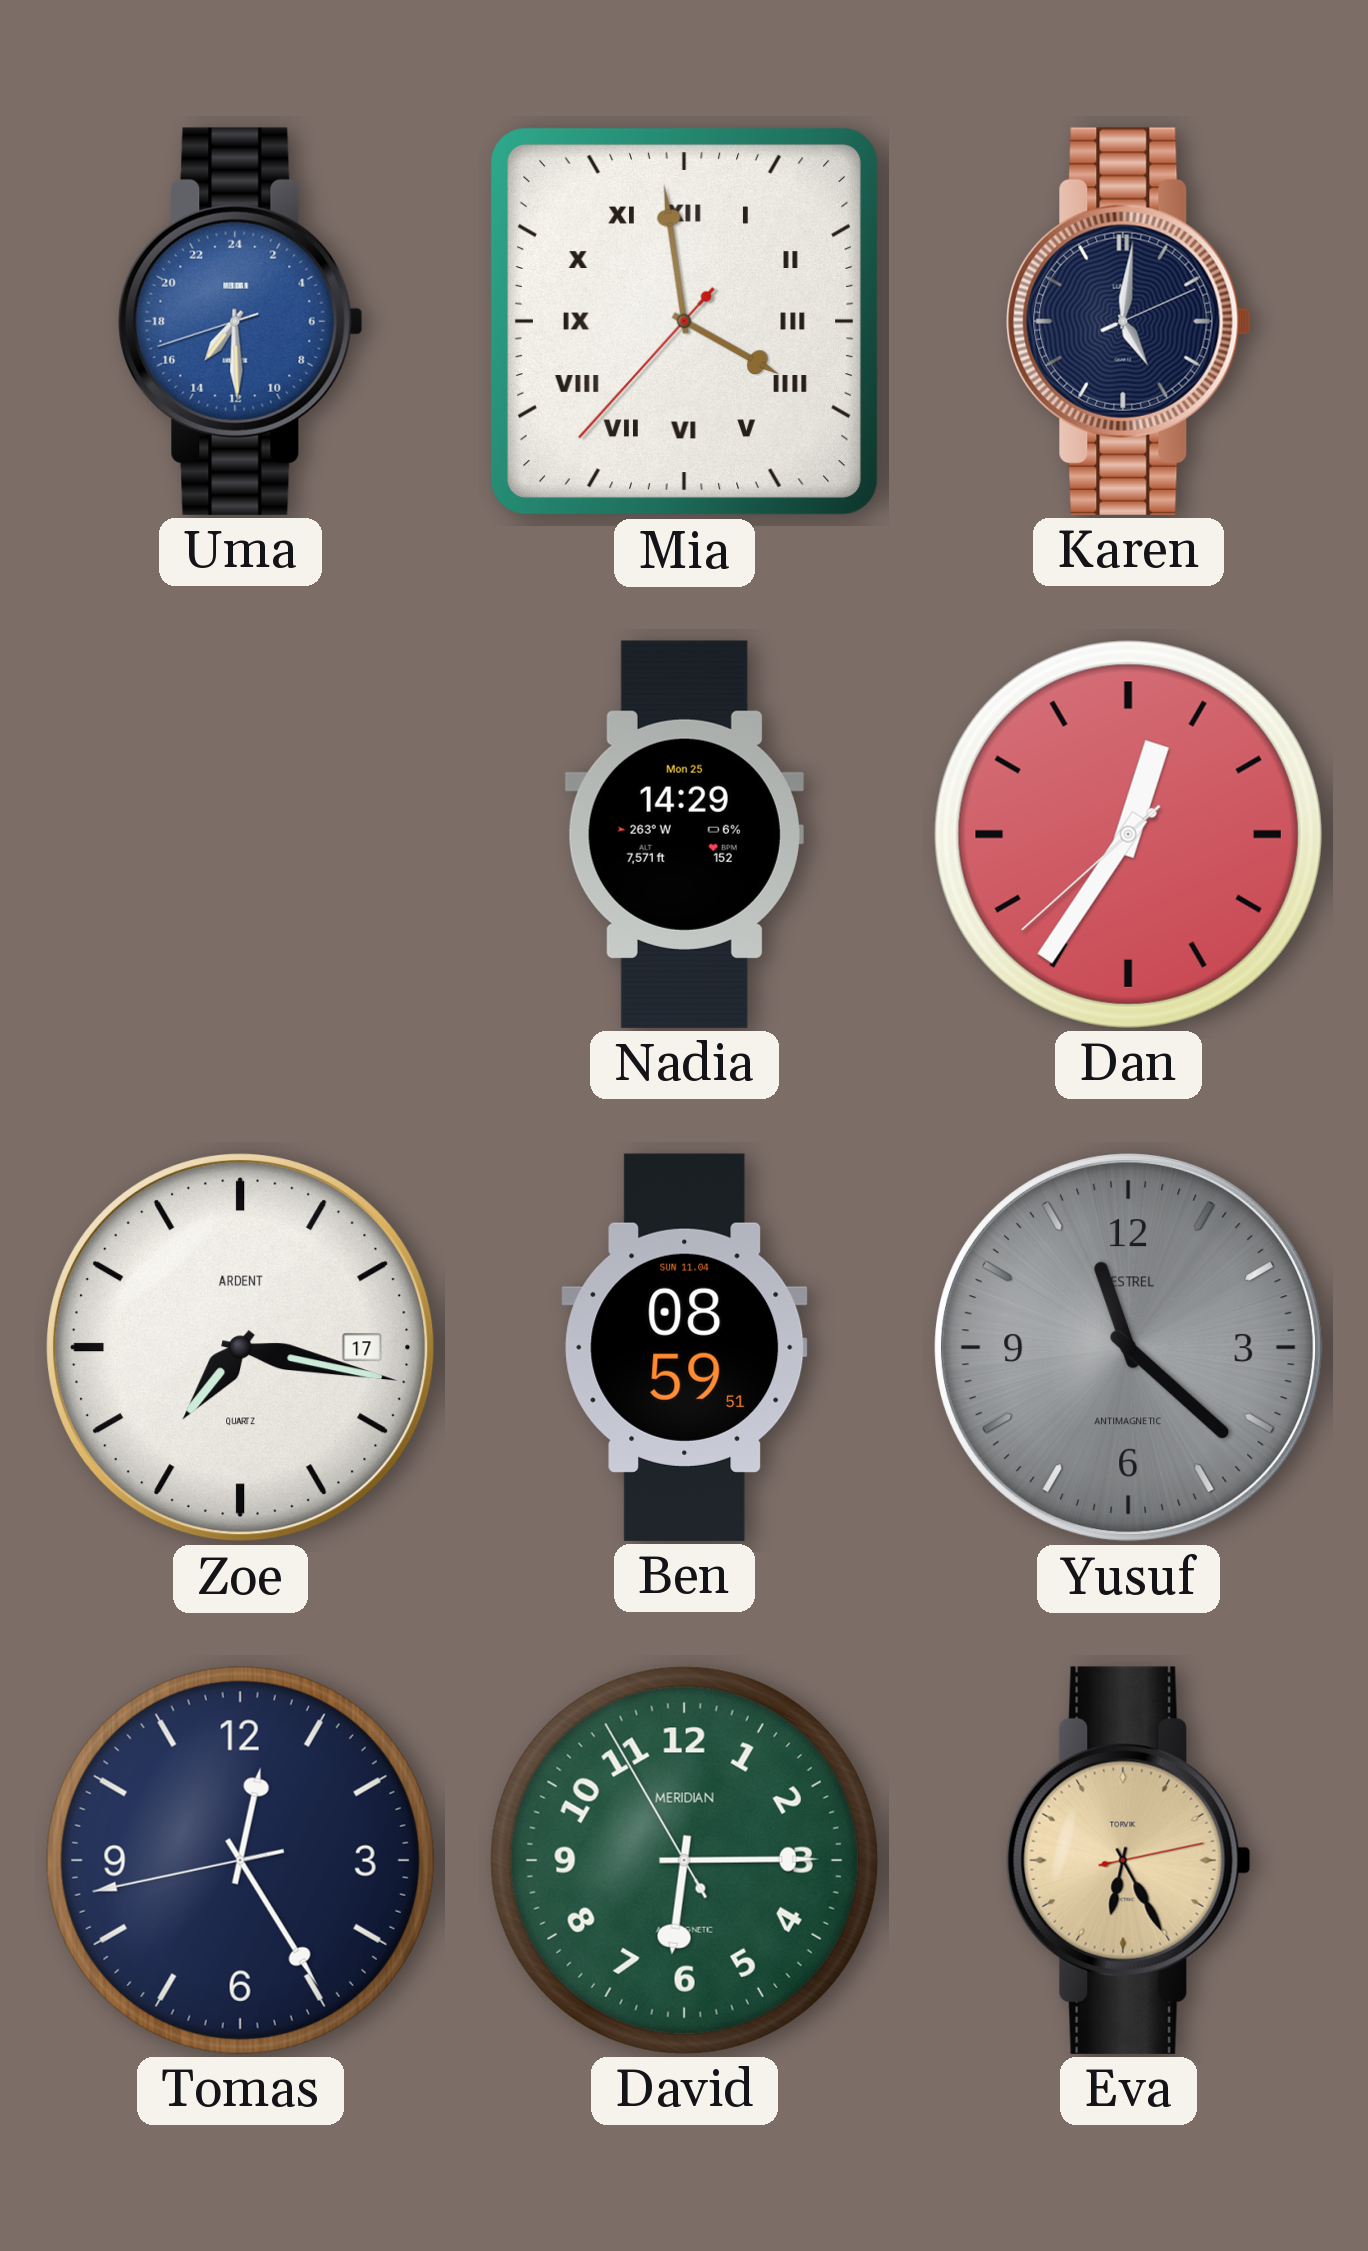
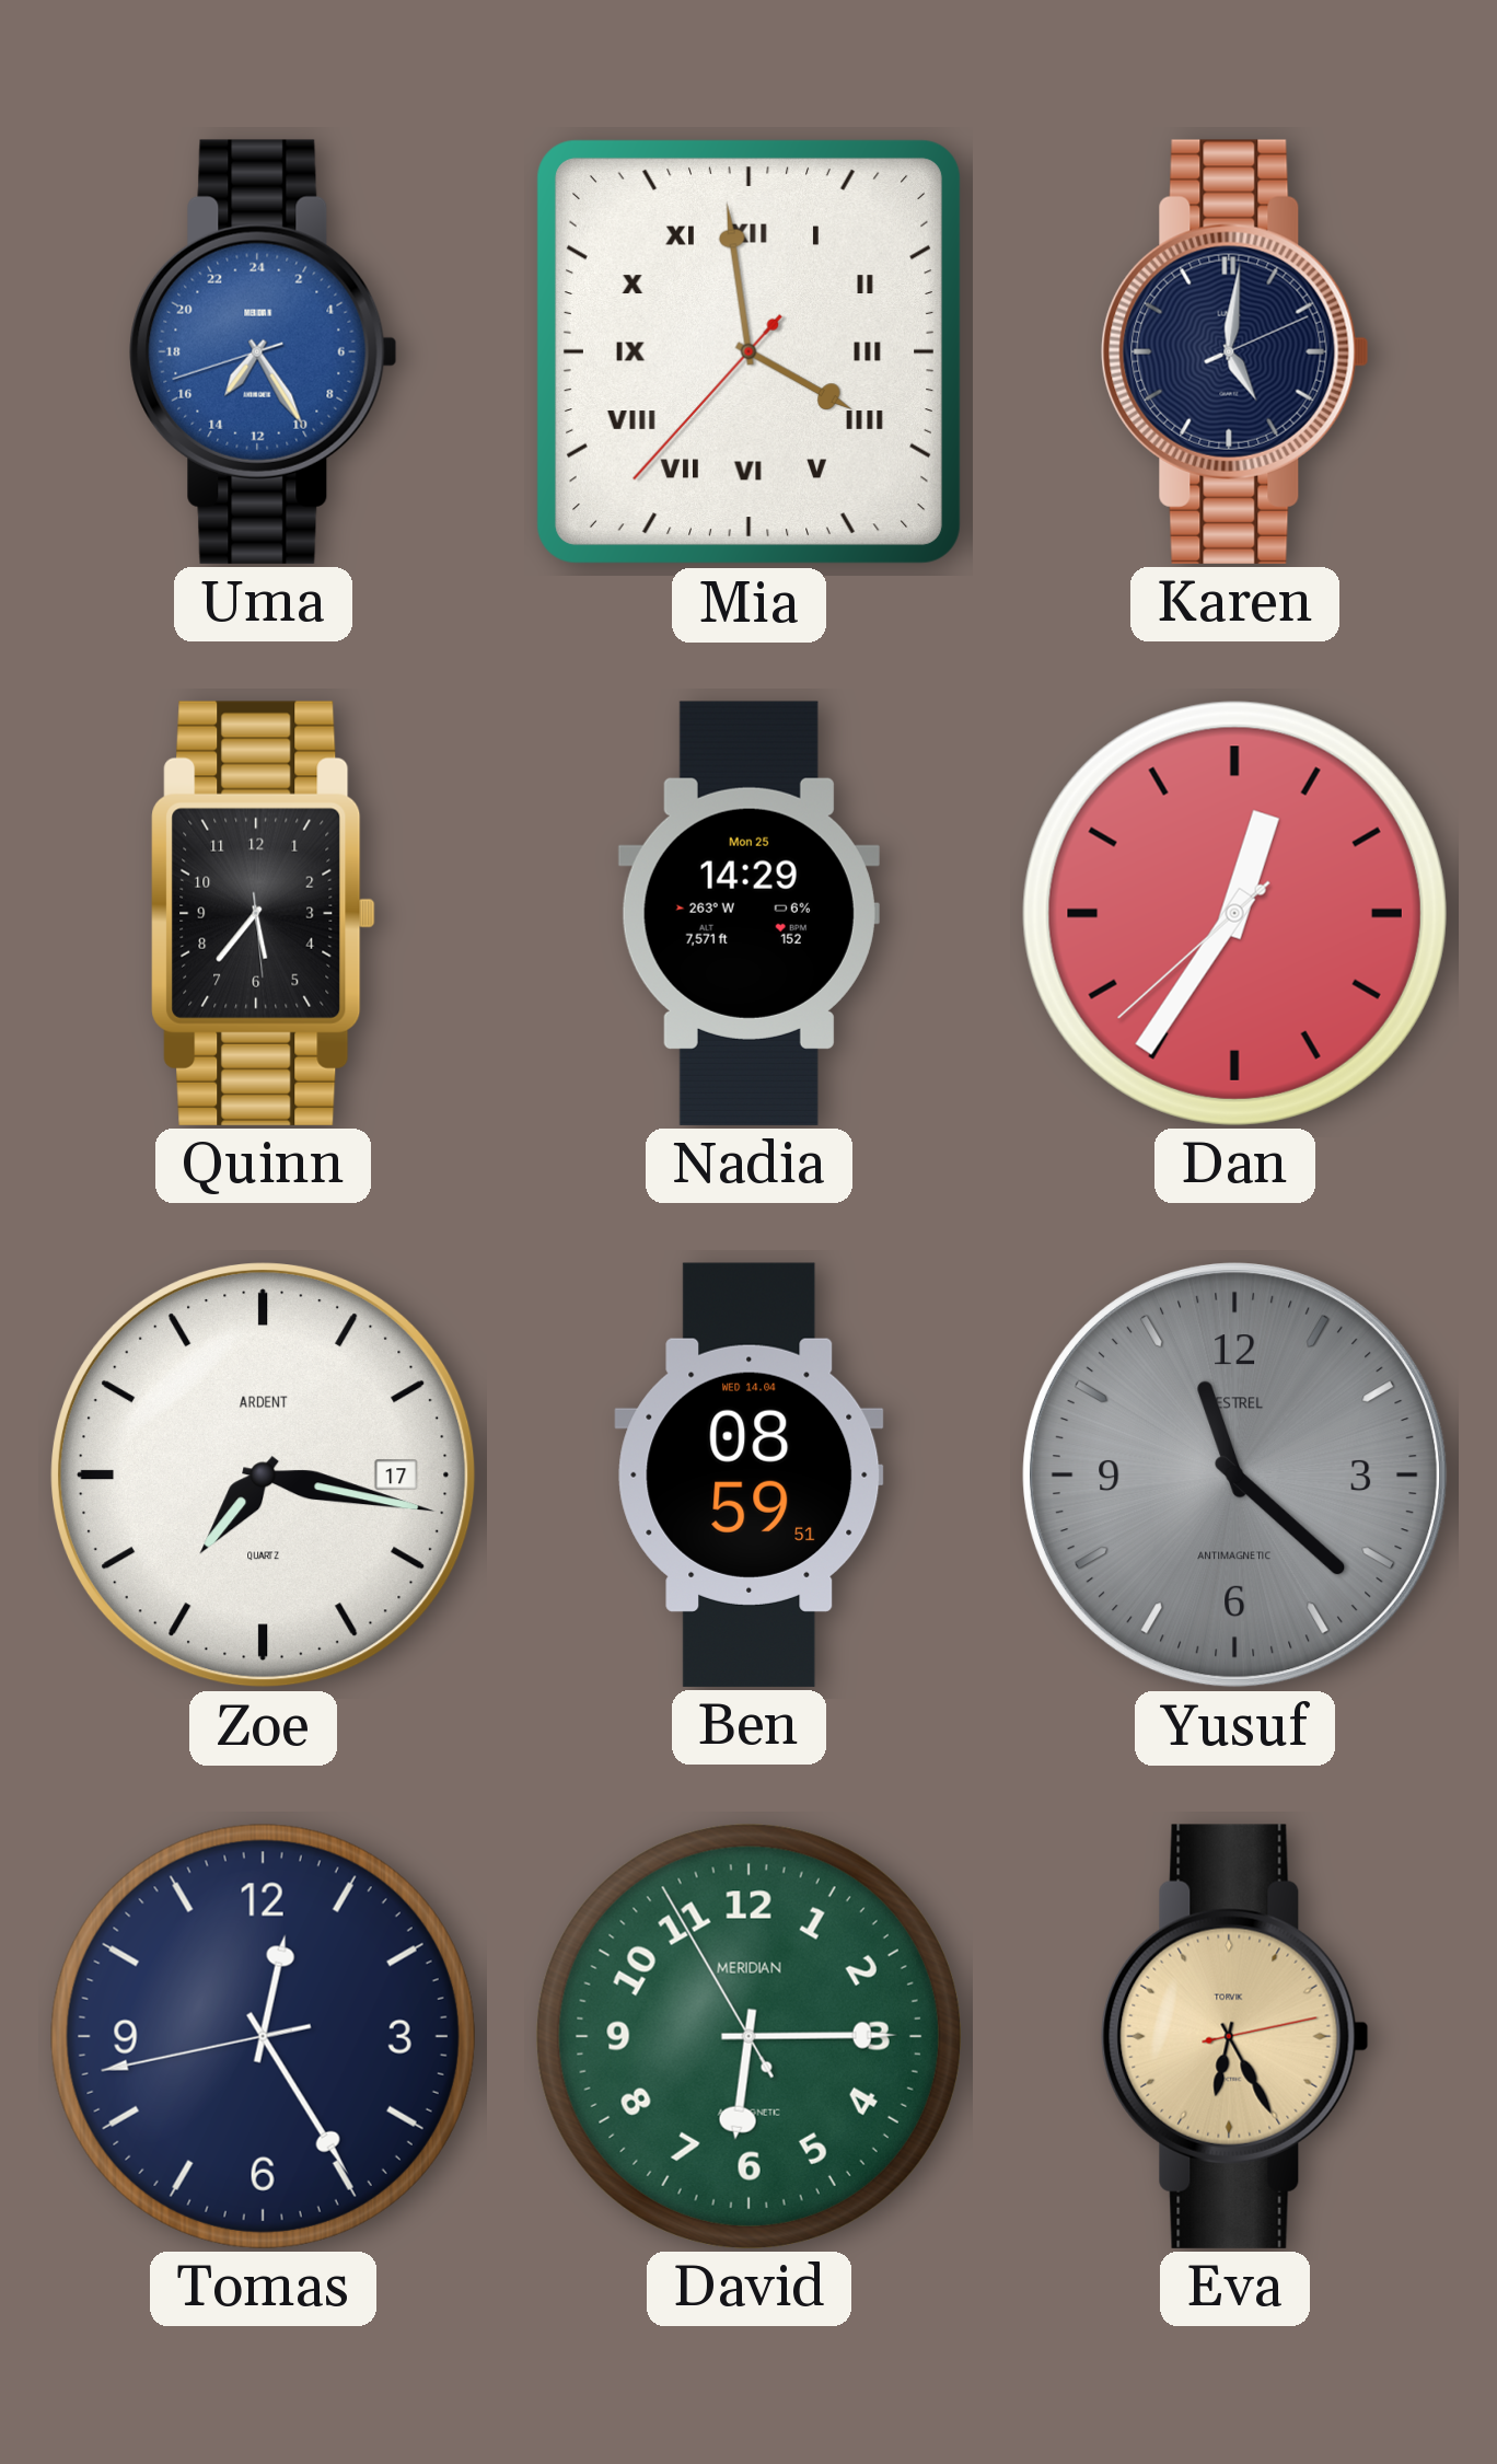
Uma: 14:29 -> 14:24 (264, 351)
Quinn: none -> 5:36 (264, 913)
Ben date: SUN 11.04 -> WED 14.04 (750, 1474)
